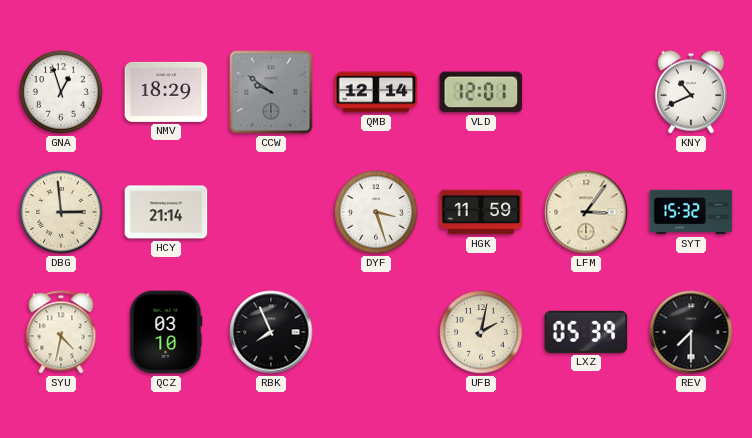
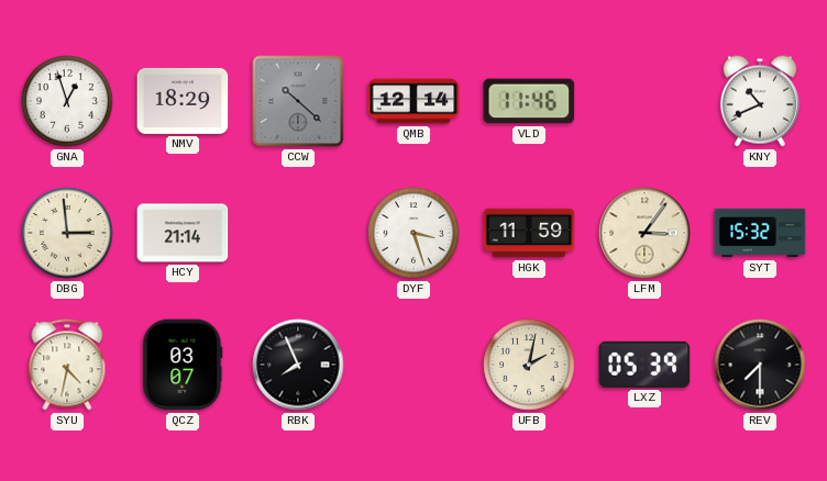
CCW: 9:51 -> 10:22 (298, 101)
VLD: 12:01 -> 11:46 (529, 101)
QCZ: 03:10 -> 03:07 (183, 365)
